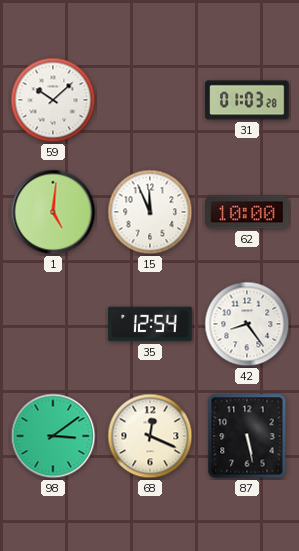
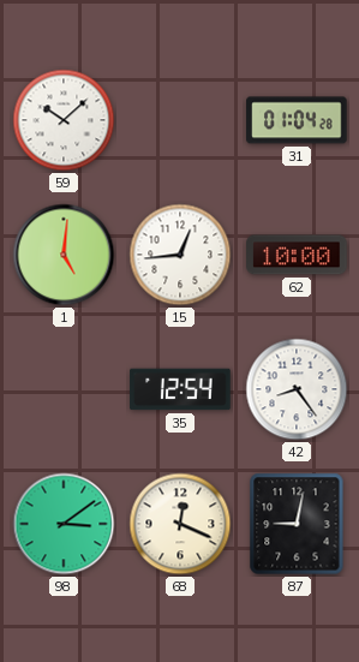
31: 01:03 -> 01:04 (297, 120)
15: 11:56 -> 12:44 (180, 255)
87: 5:28 -> 9:02 (297, 524)
